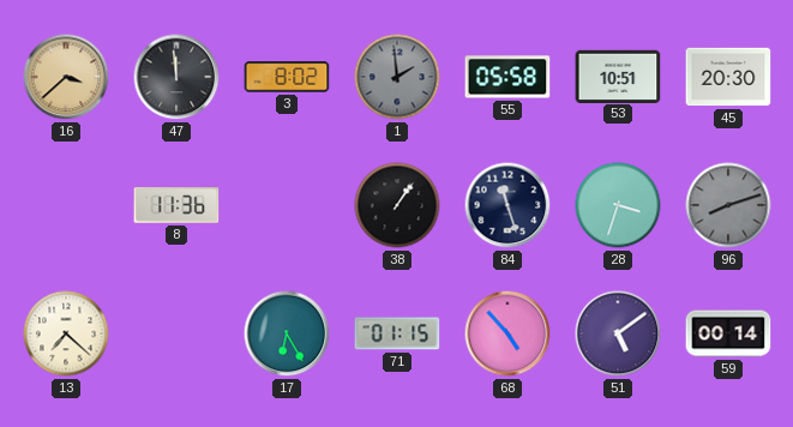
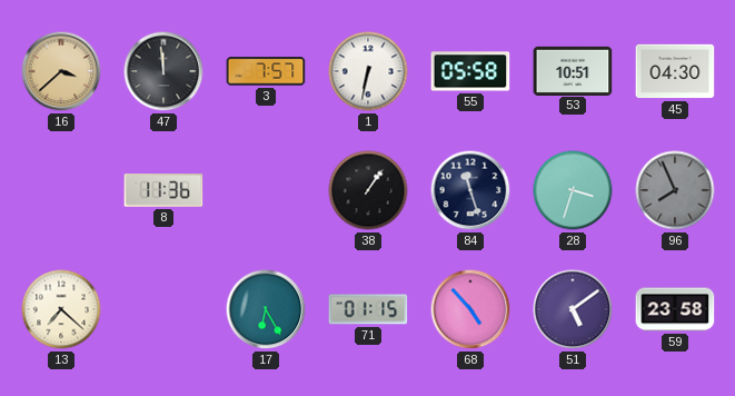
3: 8:02 -> 7:57 (266, 71)
1: 1:59 -> 6:32 (368, 71)
1 dial: grey -> white (368, 71)
45: 20:30 -> 04:30 (675, 71)
96: 8:12 -> 7:56 (675, 190)
59: 00:14 -> 23:58 (675, 309)
